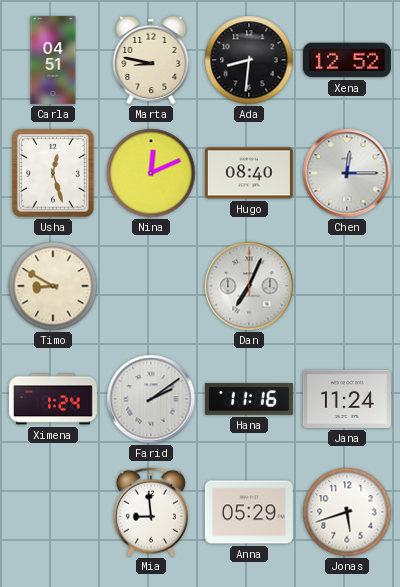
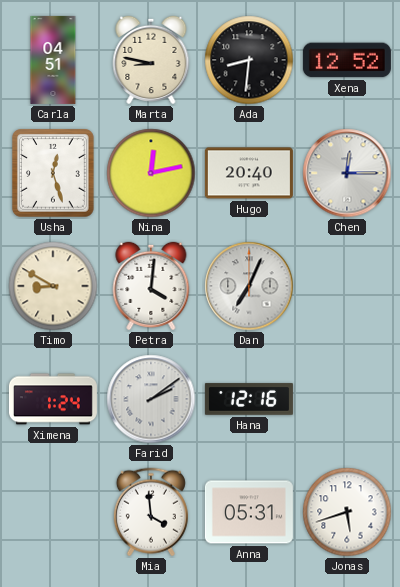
Nina: 12:11 -> 12:13 (151, 173)
Hugo: 08:40 -> 20:40 (249, 173)
Petra: none -> 4:01 (151, 286)
Hana: 11:16 -> 12:16 (249, 399)
Jana: 11:24 -> none (347, 399)
Mia: 8:59 -> 3:59 (151, 512)
Anna: 05:29 -> 05:31 (249, 512)
